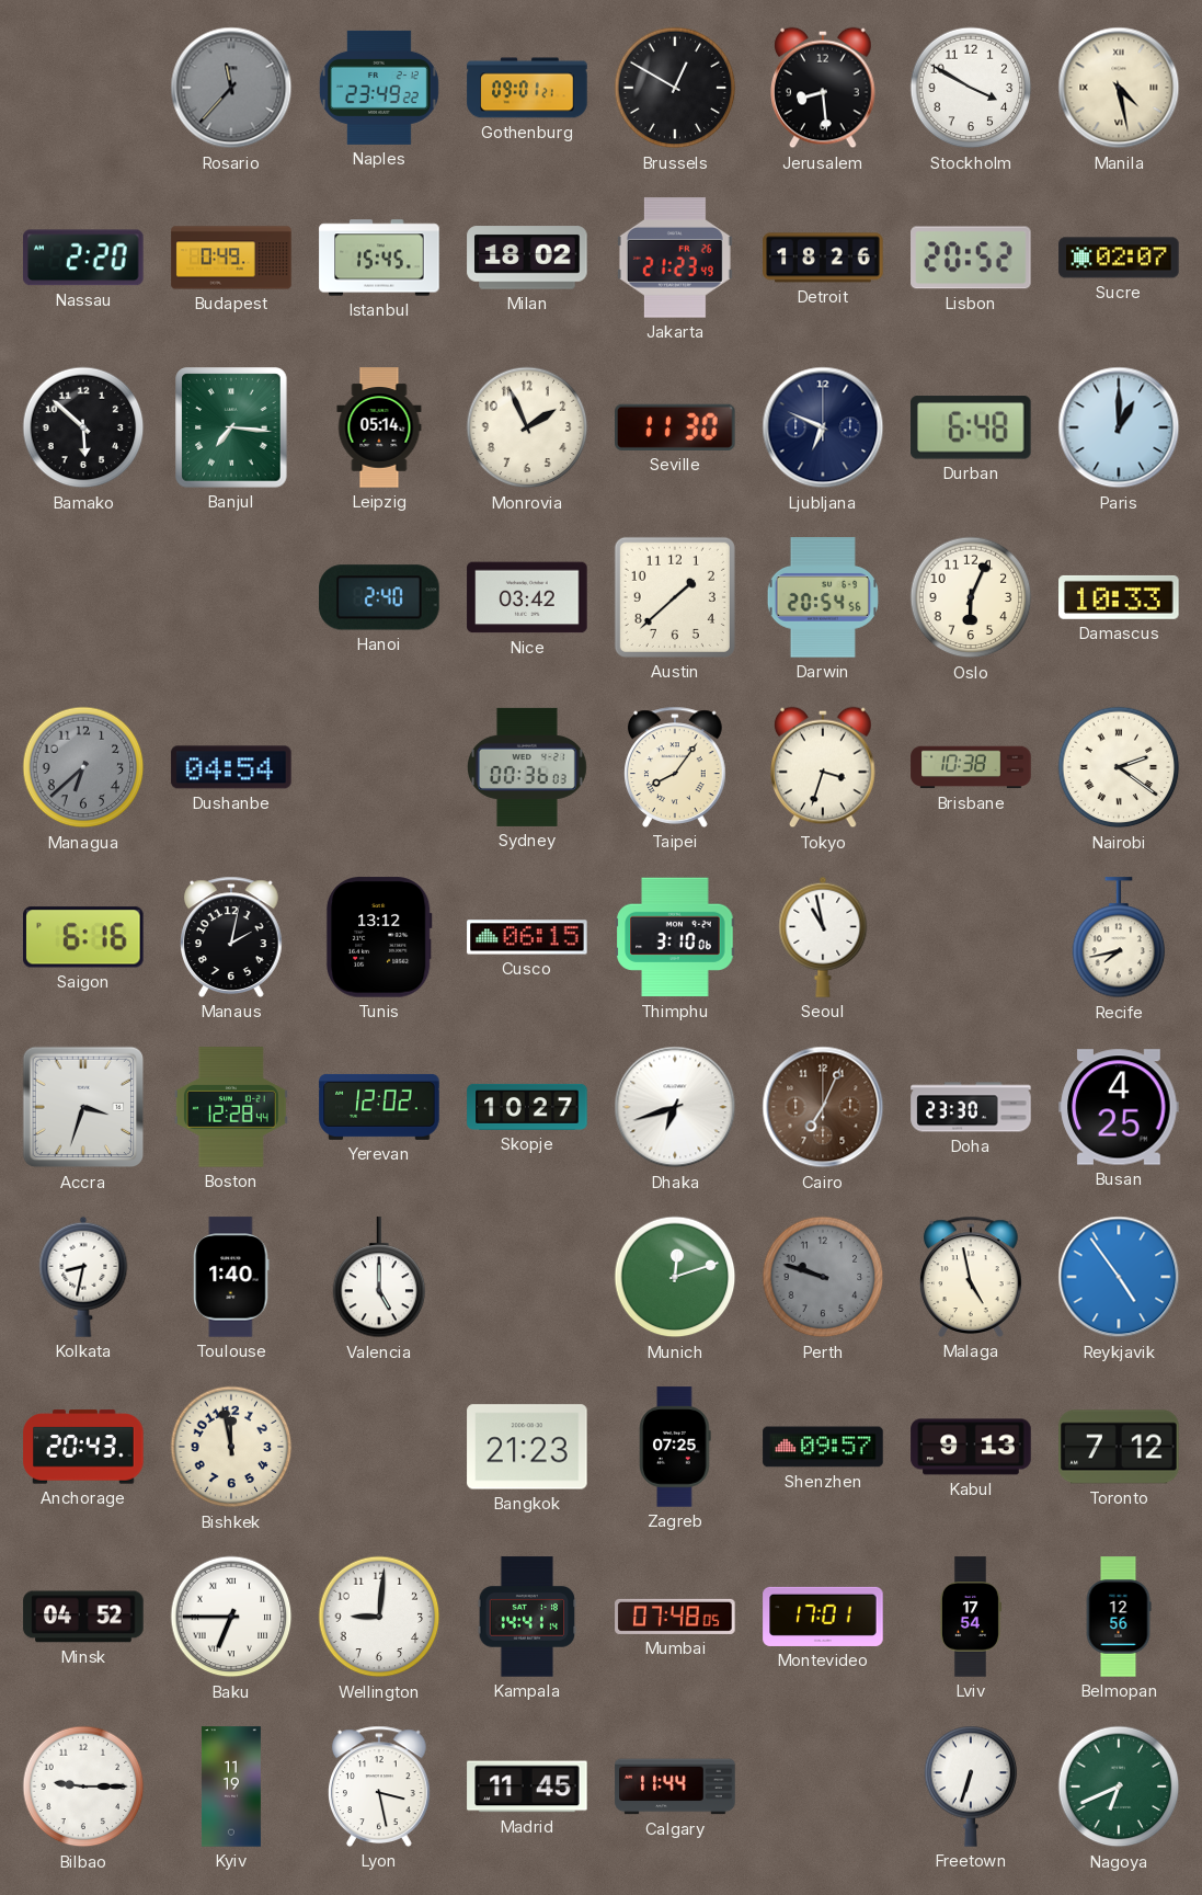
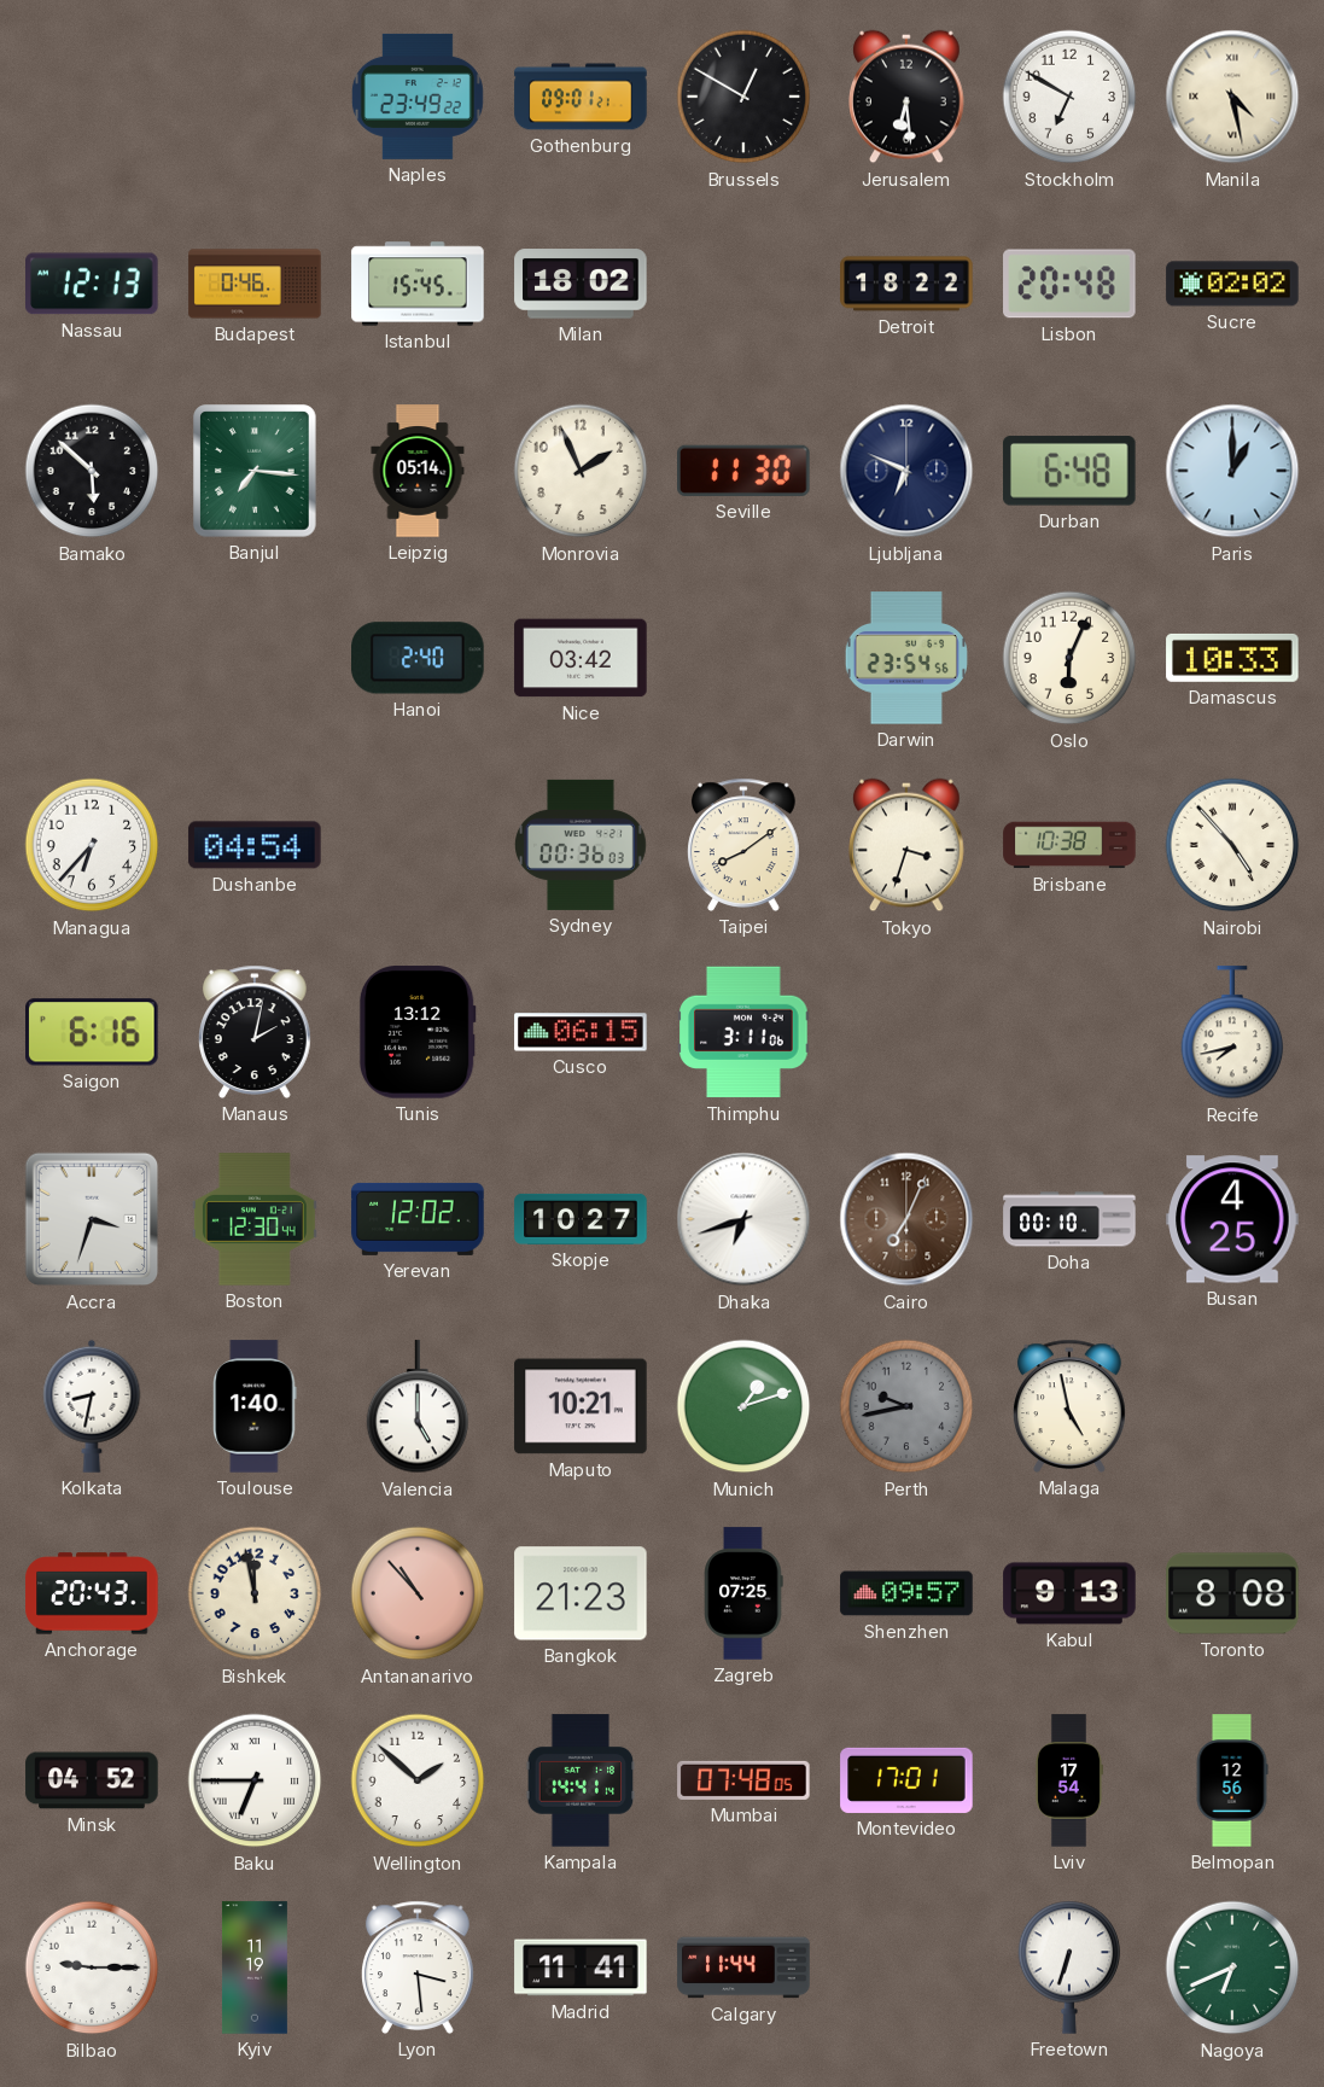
Rosario: 11:37 -> none (231, 88)
Jerusalem: 8:29 -> 6:29 (908, 97)
Stockholm: 3:50 -> 6:50 (1069, 97)
Nassau: 2:20 -> 12:13 (93, 284)
Budapest: 0:49 -> 0:46 (255, 284)
Jakarta: 21:23 -> none (675, 258)
Detroit: 18:26 -> 18:22 (906, 284)
Lisbon: 20:52 -> 20:48 (1069, 284)
Sucre: 02:07 -> 02:02 (1232, 284)
Austin: 1:38 -> none (675, 597)
Darwin: 20:54 -> 23:54 (906, 658)
Managua: 6:38 -> 6:37 (92, 845)
Managua dial: grey -> white (92, 845)
Taipei: 8:06 -> 8:09 (745, 845)
Nairobi: 2:21 -> 4:53 (1232, 845)
Thimphu: 3:10 -> 3:11 (743, 1032)
Seoul: 10:58 -> none (823, 937)
Boston: 12:28 -> 12:30 (255, 1219)
Doha: 23:30 -> 00:10 (1069, 1219)
Maputo: none -> 10:21 (581, 1406)
Munich: 12:12 -> 1:12 (743, 1406)
Perth: 9:48 -> 9:43 (906, 1406)
Reykjavik: 4:54 -> none (1119, 1277)
Antananarivo: none -> 10:53 (418, 1593)
Toronto: 7:12 -> 8:08 (1232, 1593)
Wellington: 9:01 -> 1:52 (418, 1780)
Lyon: 3:28 -> 3:29 (419, 1968)
Madrid: 11:45 -> 11:41 (581, 1968)
